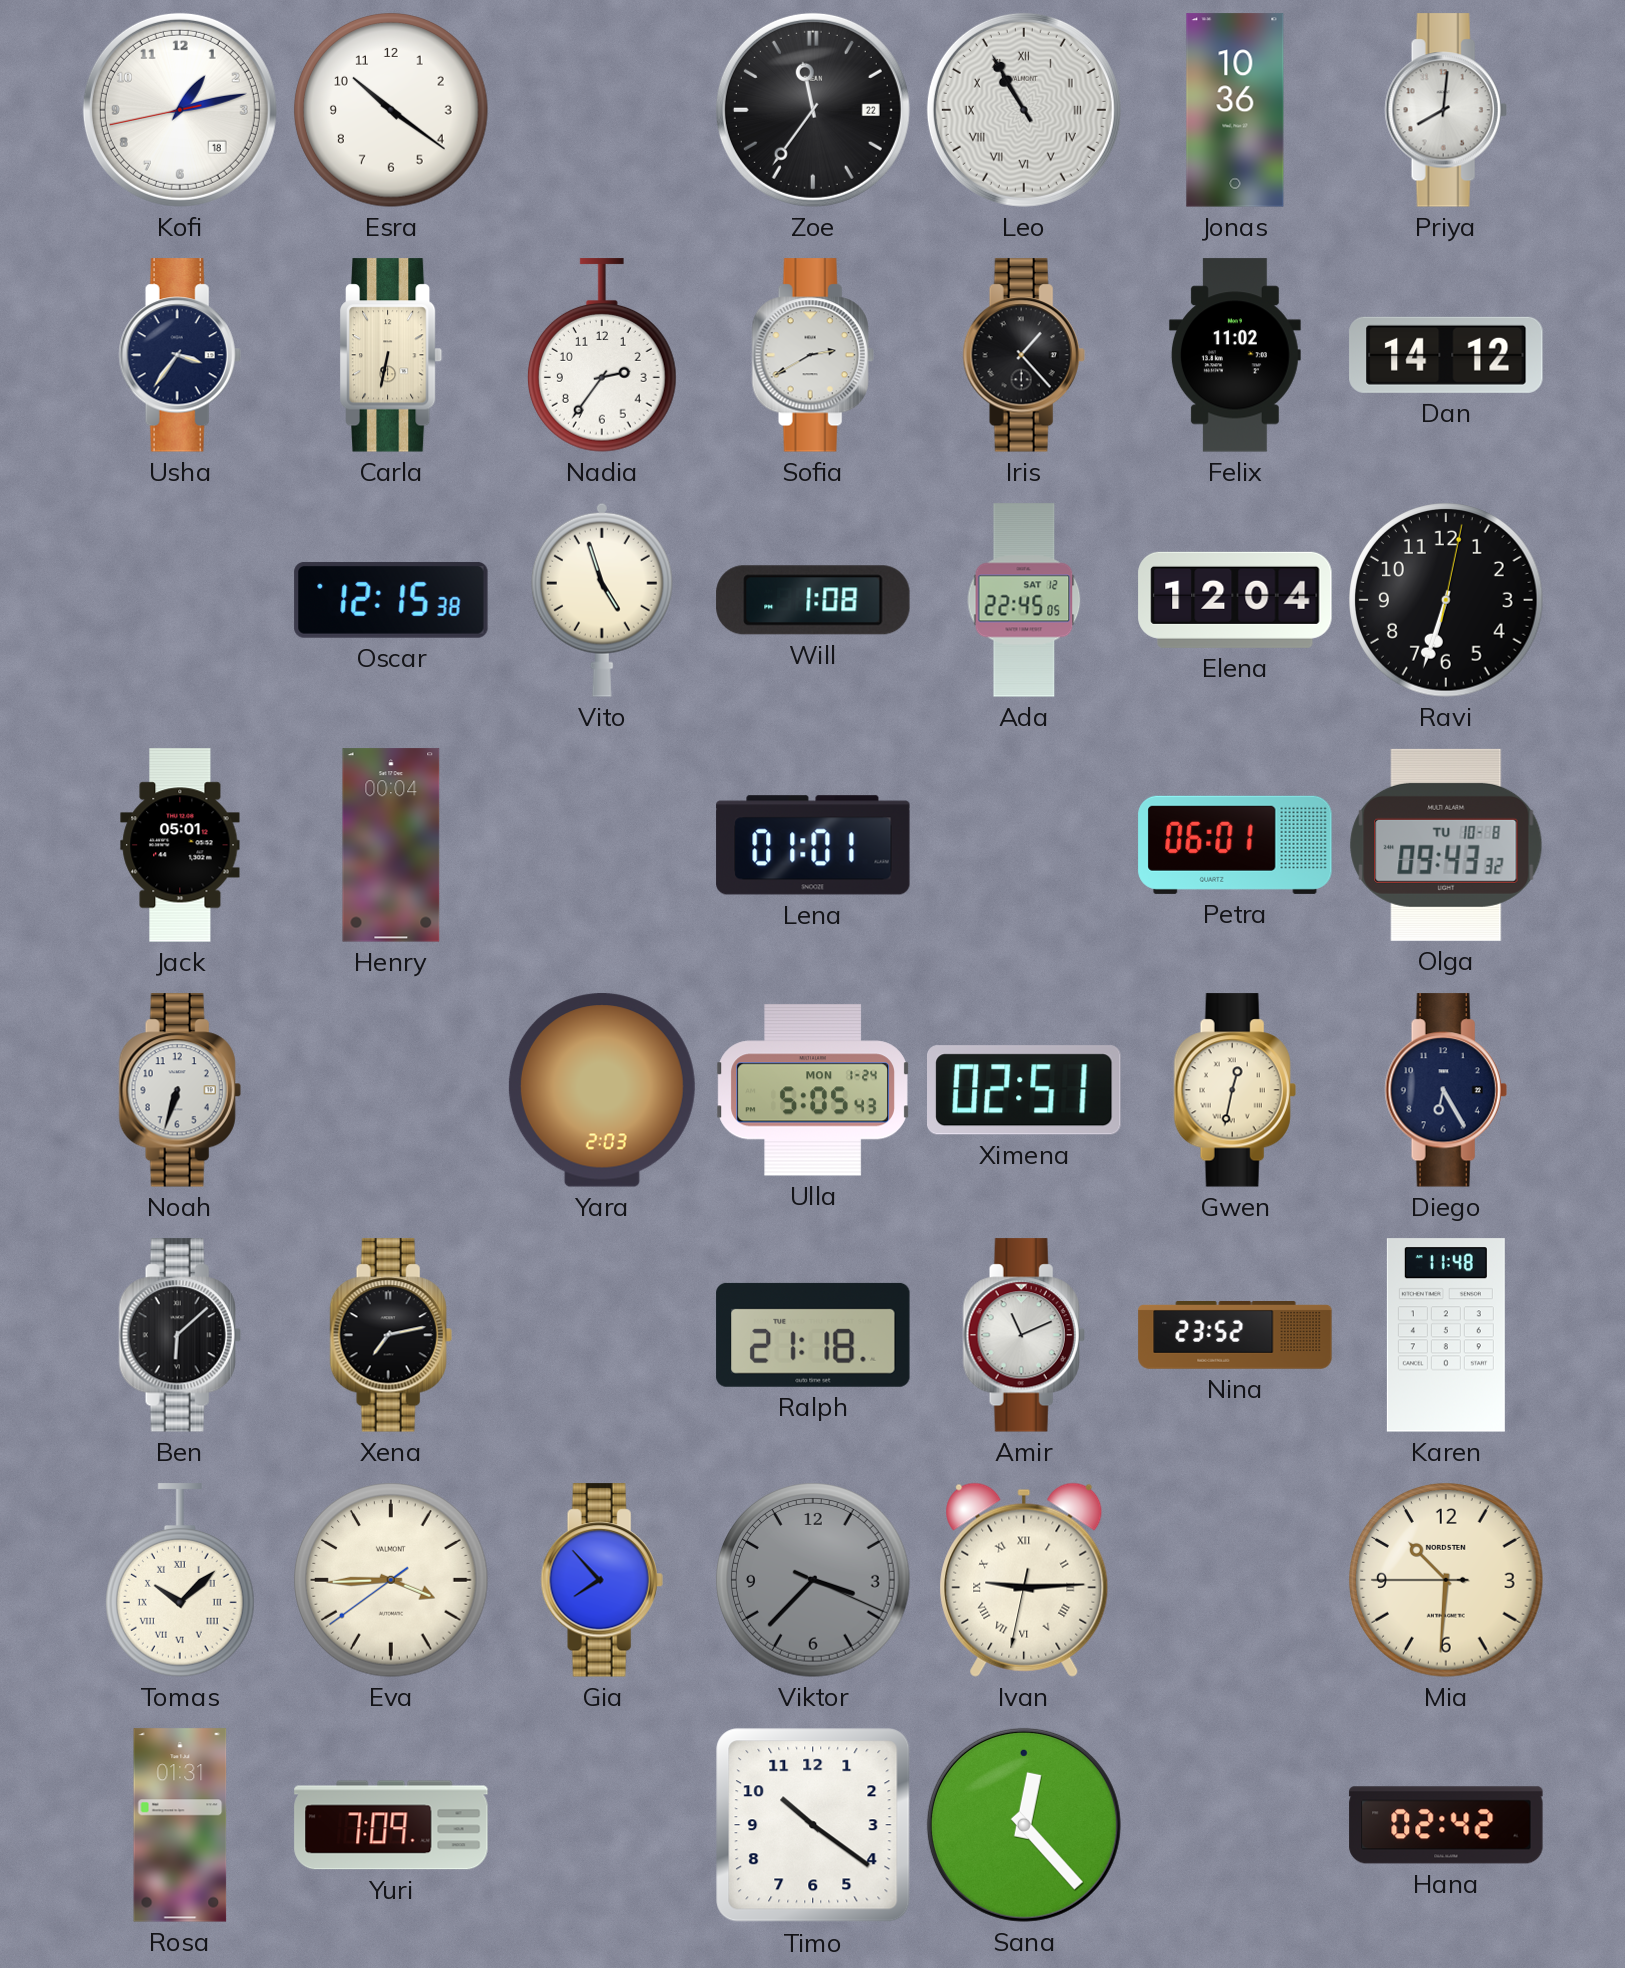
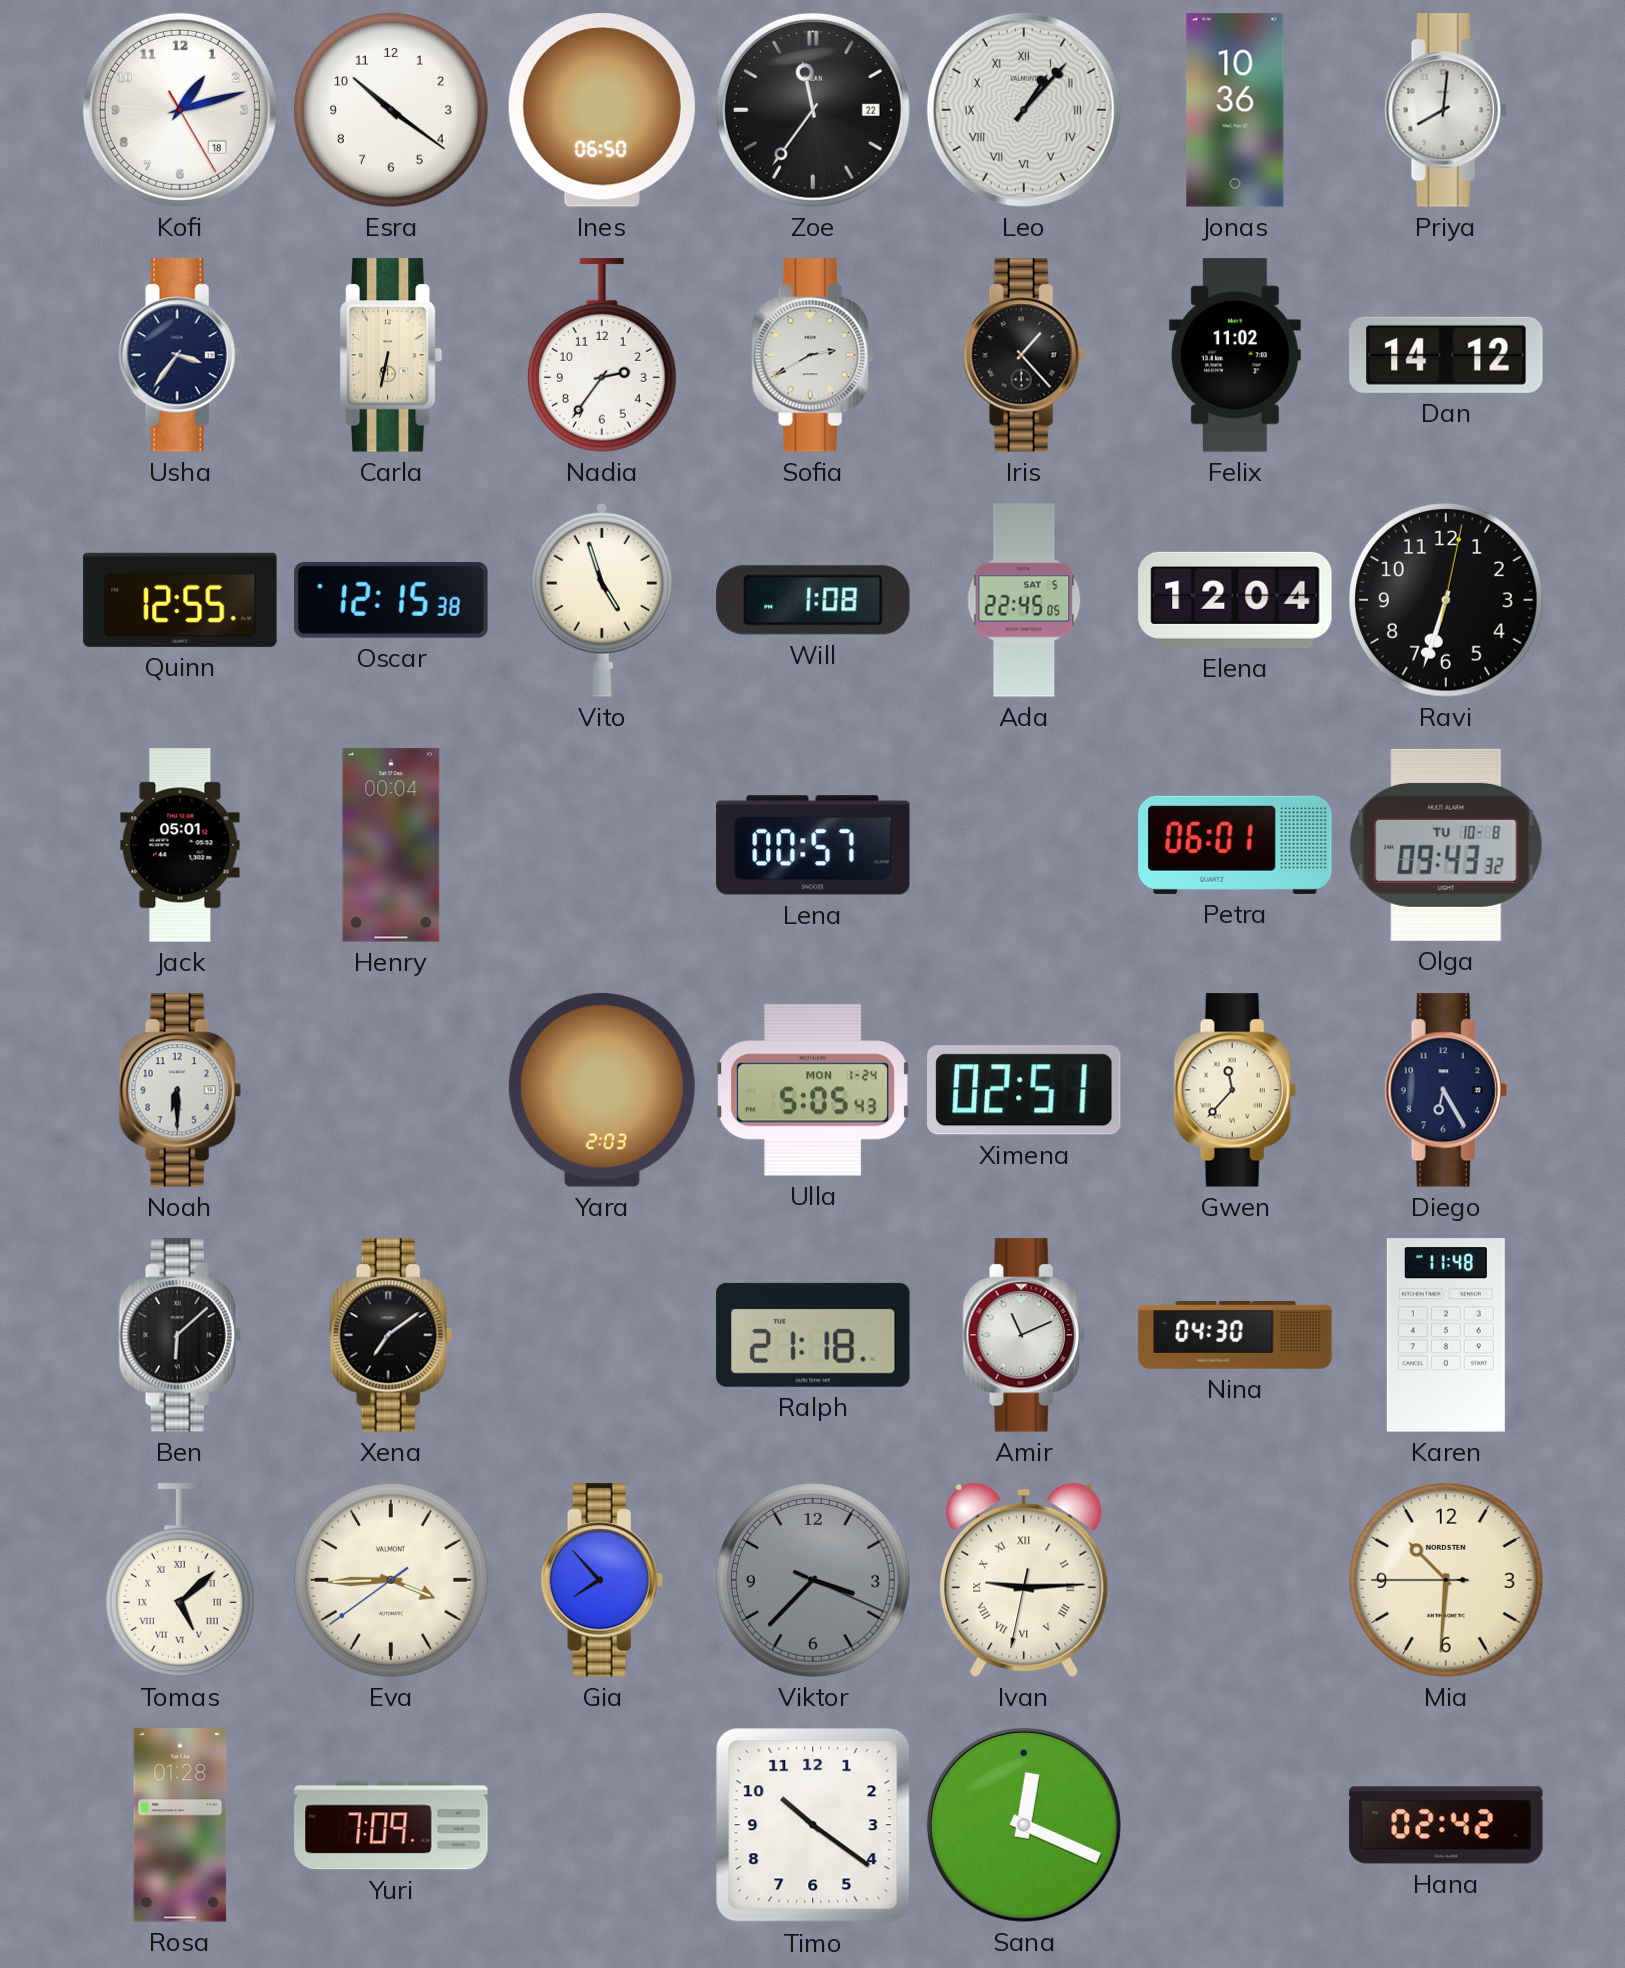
Kofi: 1:12:43 -> 1:12:25 (180, 110)
Ines: none -> 06:50 (602, 111)
Leo: 10:55 -> 1:07 (1024, 110)
Quinn: none -> 12:55 (180, 600)
Ada date: SAT 12 -> SAT 5 (1024, 600)
Lena: 01:01 -> 00:57 (813, 845)
Noah: 6:33 -> 6:30 (180, 1090)
Gwen: 12:32 -> 11:37 (1235, 1090)
Xena: 7:13 -> 7:09 (391, 1335)
Nina: 23:52 -> 04:30 (1235, 1336)
Tomas: 10:08 -> 5:08 (180, 1580)
Rosa: 01:31 -> 01:28 (180, 1825)
Sana: 12:23 -> 12:19 (1024, 1825)
